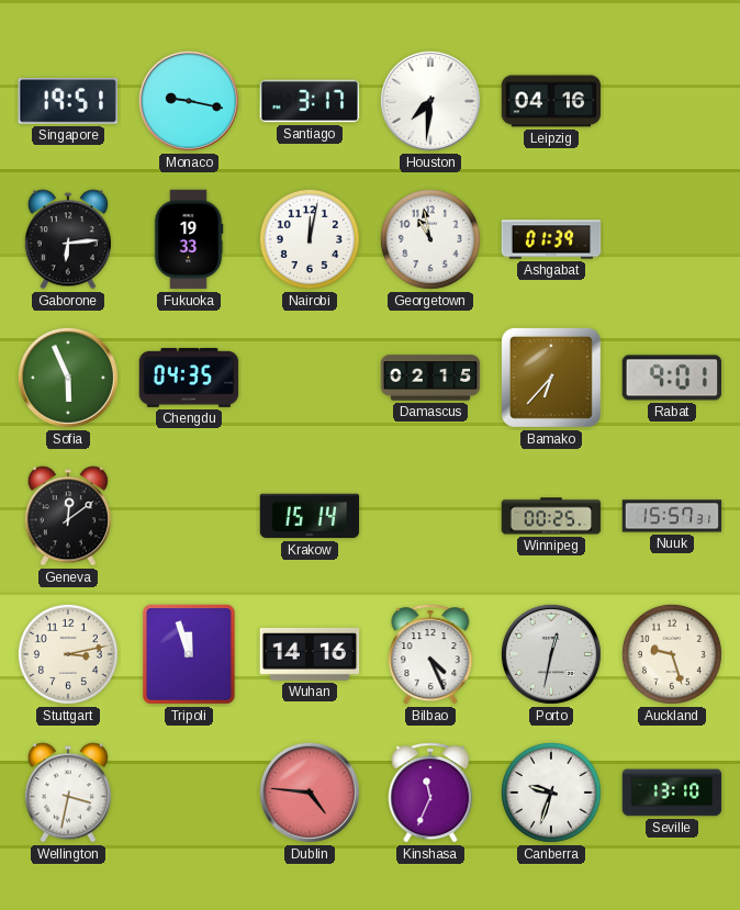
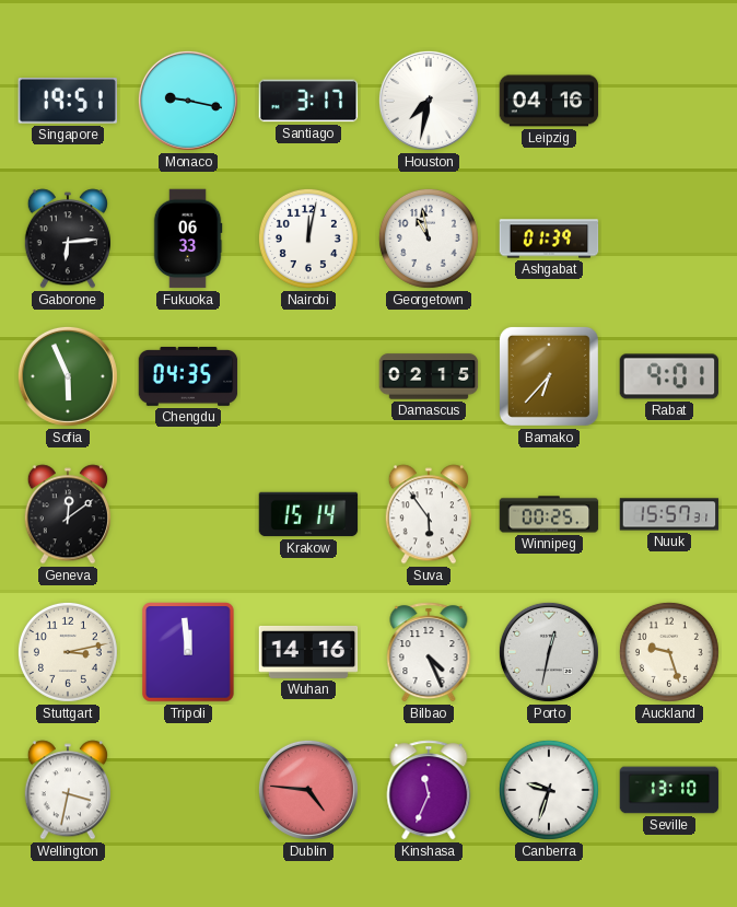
Houston: 7:31 -> 7:32 (429, 101)
Fukuoka: 19:33 -> 06:33 (188, 239)
Suva: none -> 5:54 (429, 514)
Tripoli: 11:57 -> 11:59 (189, 653)
